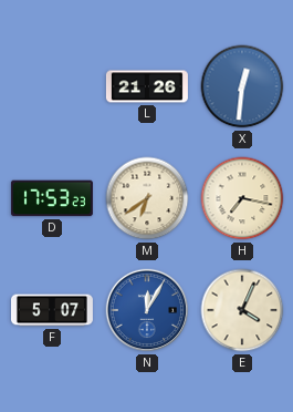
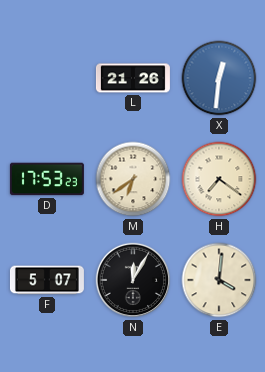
H: 7:17 -> 7:21 (219, 179)
N dial: blue -> black (133, 280)
E: 4:04 -> 4:01 (219, 280)
